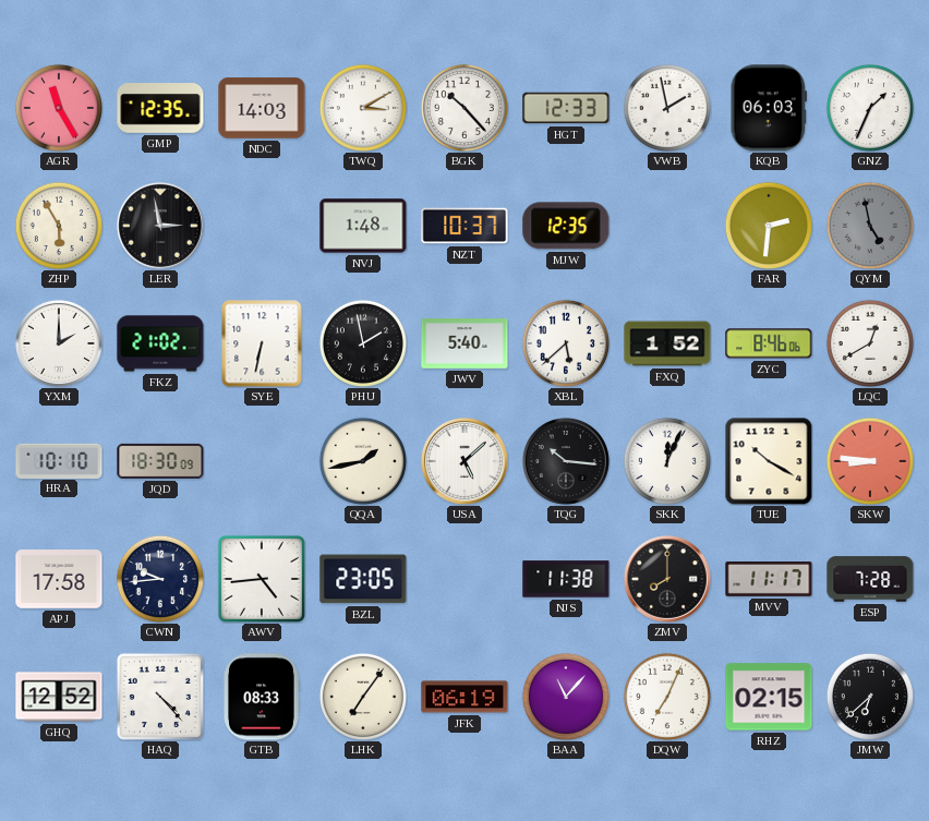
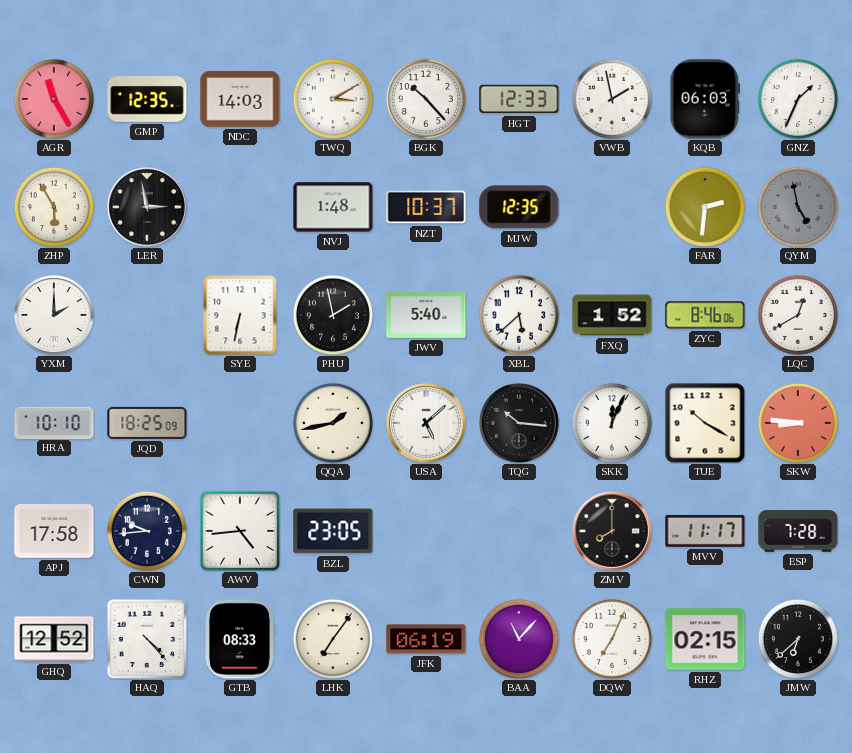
FKZ: 21:02 -> none (160, 343)
JQD: 18:30 -> 18:25 (147, 423)
NJS: 11:38 -> none (566, 579)
